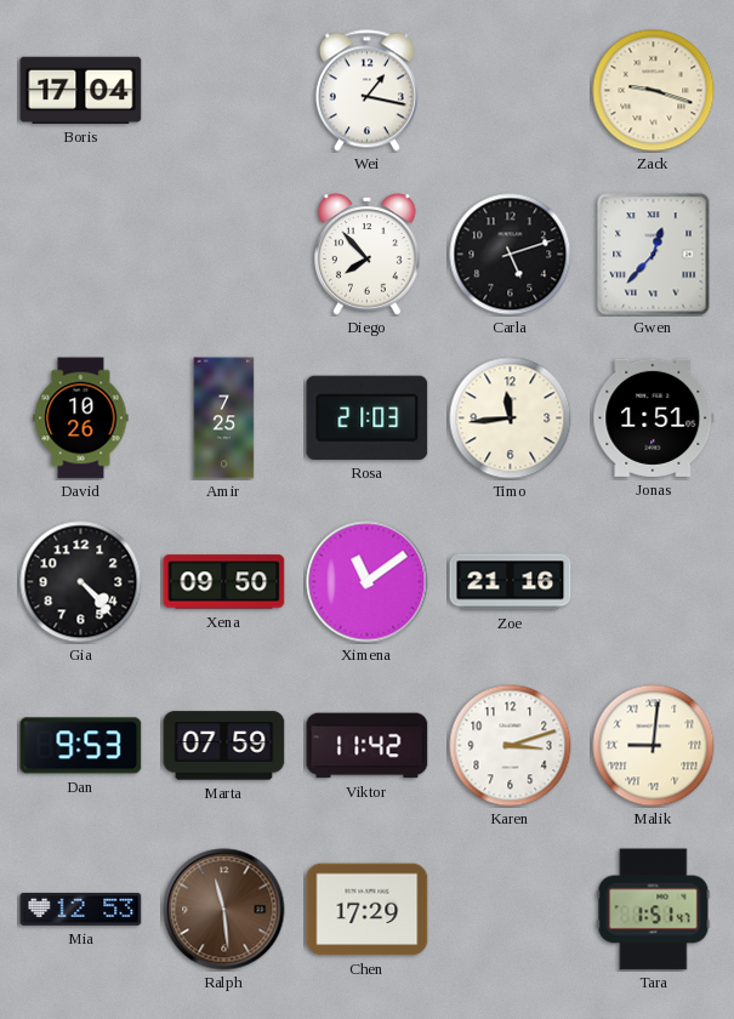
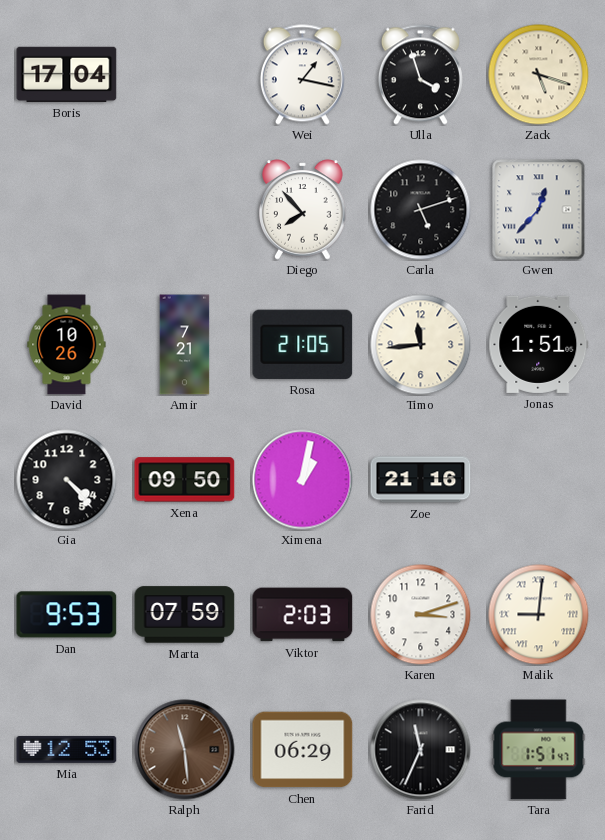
Ulla: none -> 3:57 (420, 75)
Zack: 9:18 -> 5:18 (539, 75)
Amir: 7:25 -> 7:21 (185, 345)
Rosa: 21:03 -> 21:05 (303, 344)
Ximena: 11:09 -> 1:02 (303, 480)
Viktor: 11:42 -> 2:03 (303, 615)
Chen: 17:29 -> 06:29 (303, 750)
Farid: none -> 11:34 (421, 750)
